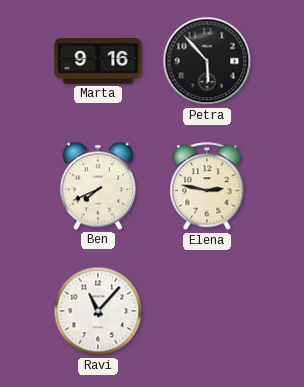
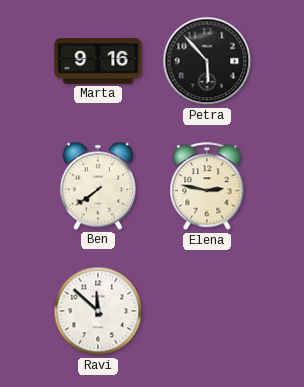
Ben: 7:41 -> 7:39 (98, 186)
Ravi: 11:07 -> 11:52 (98, 311)
